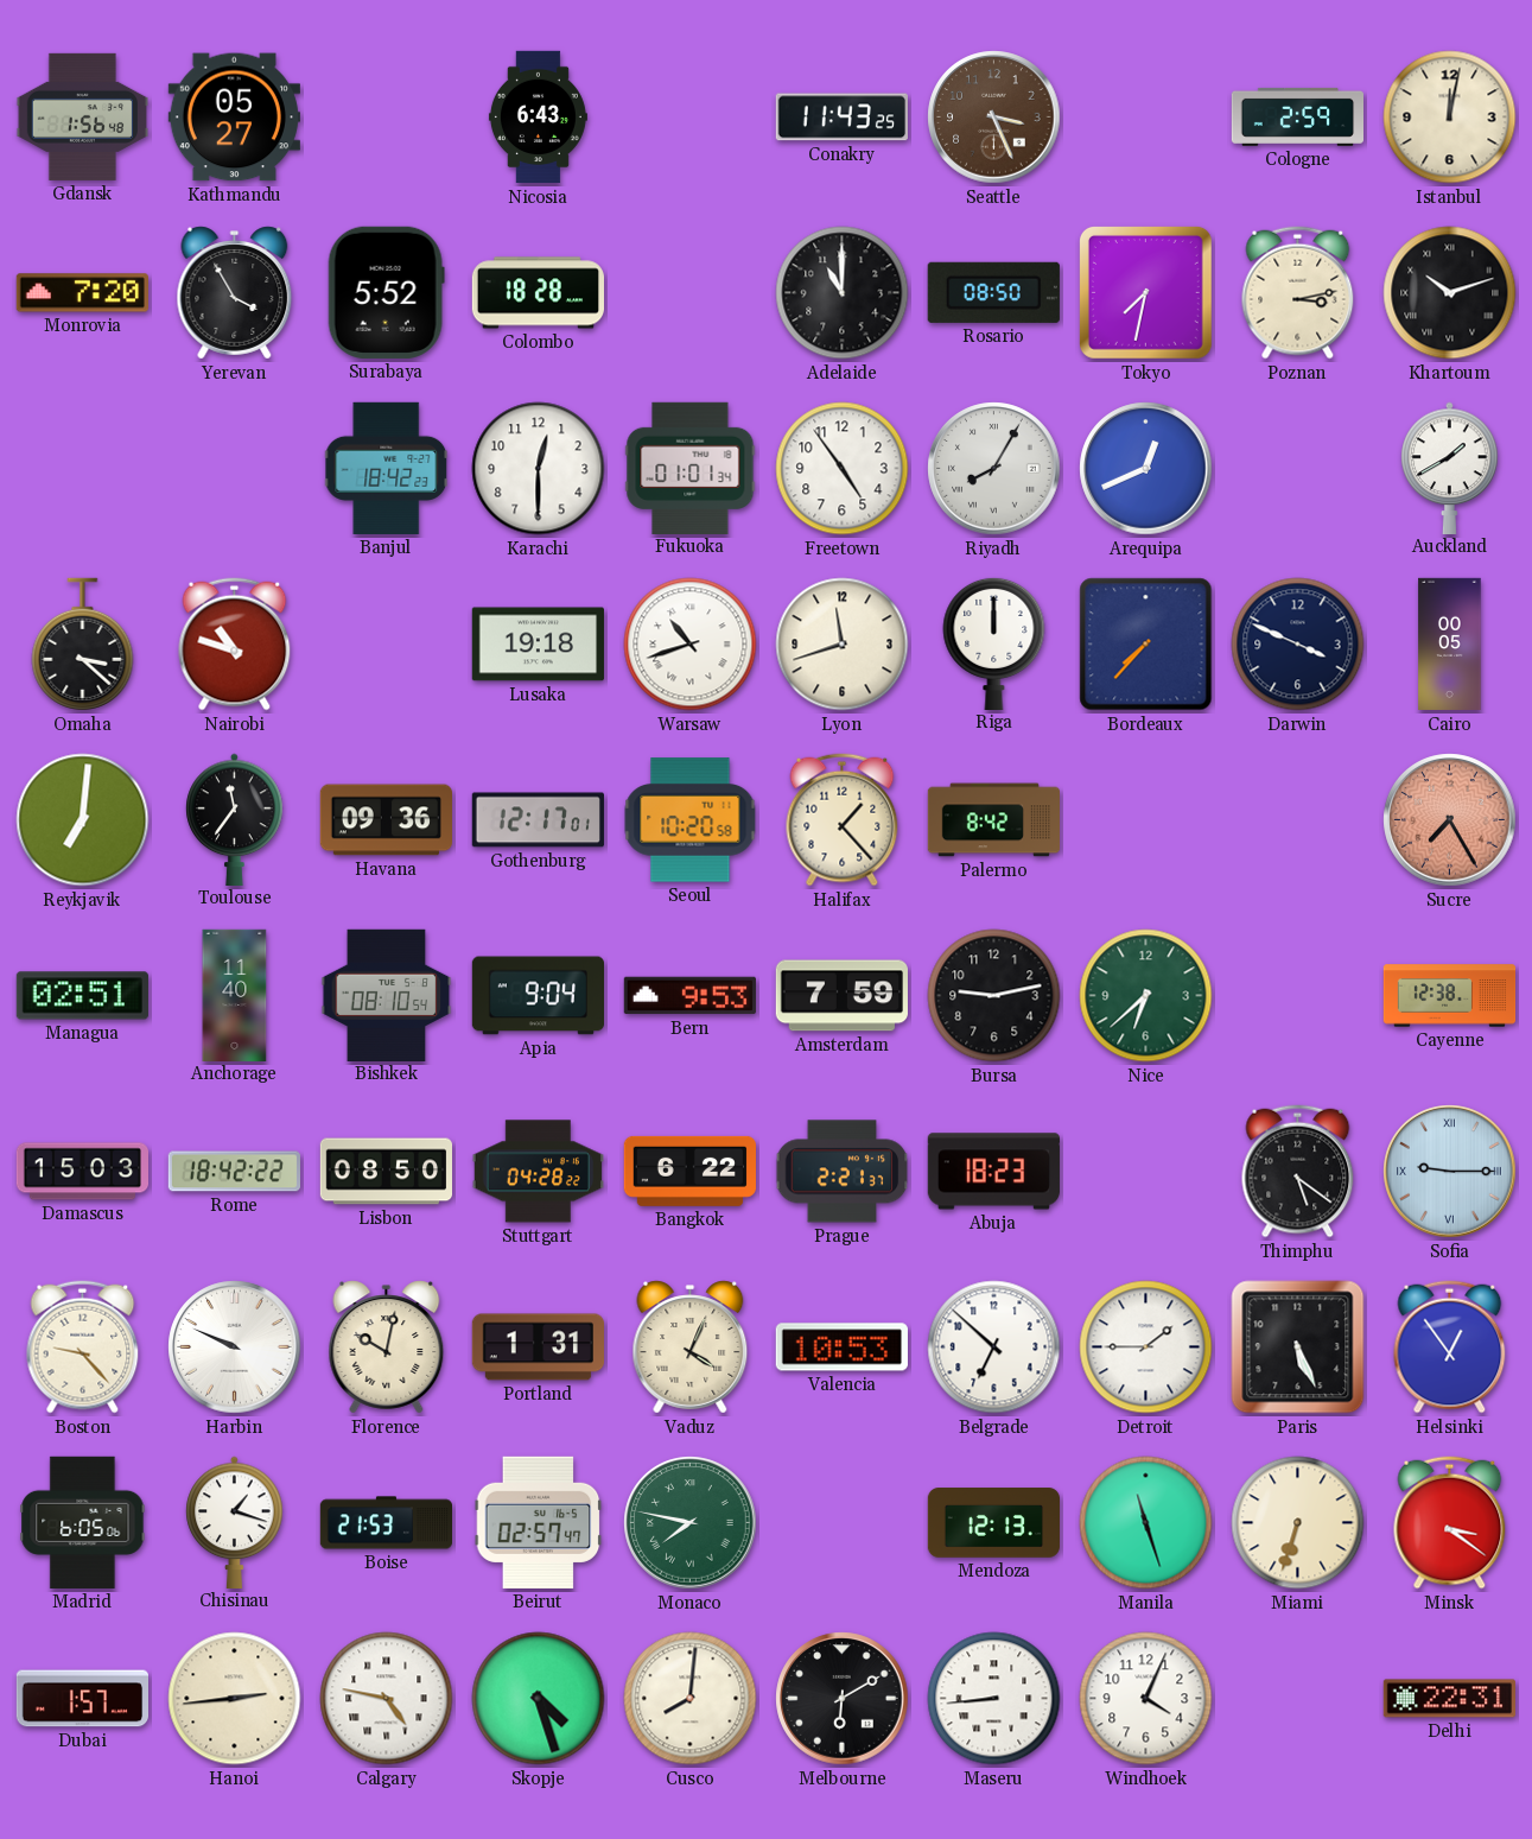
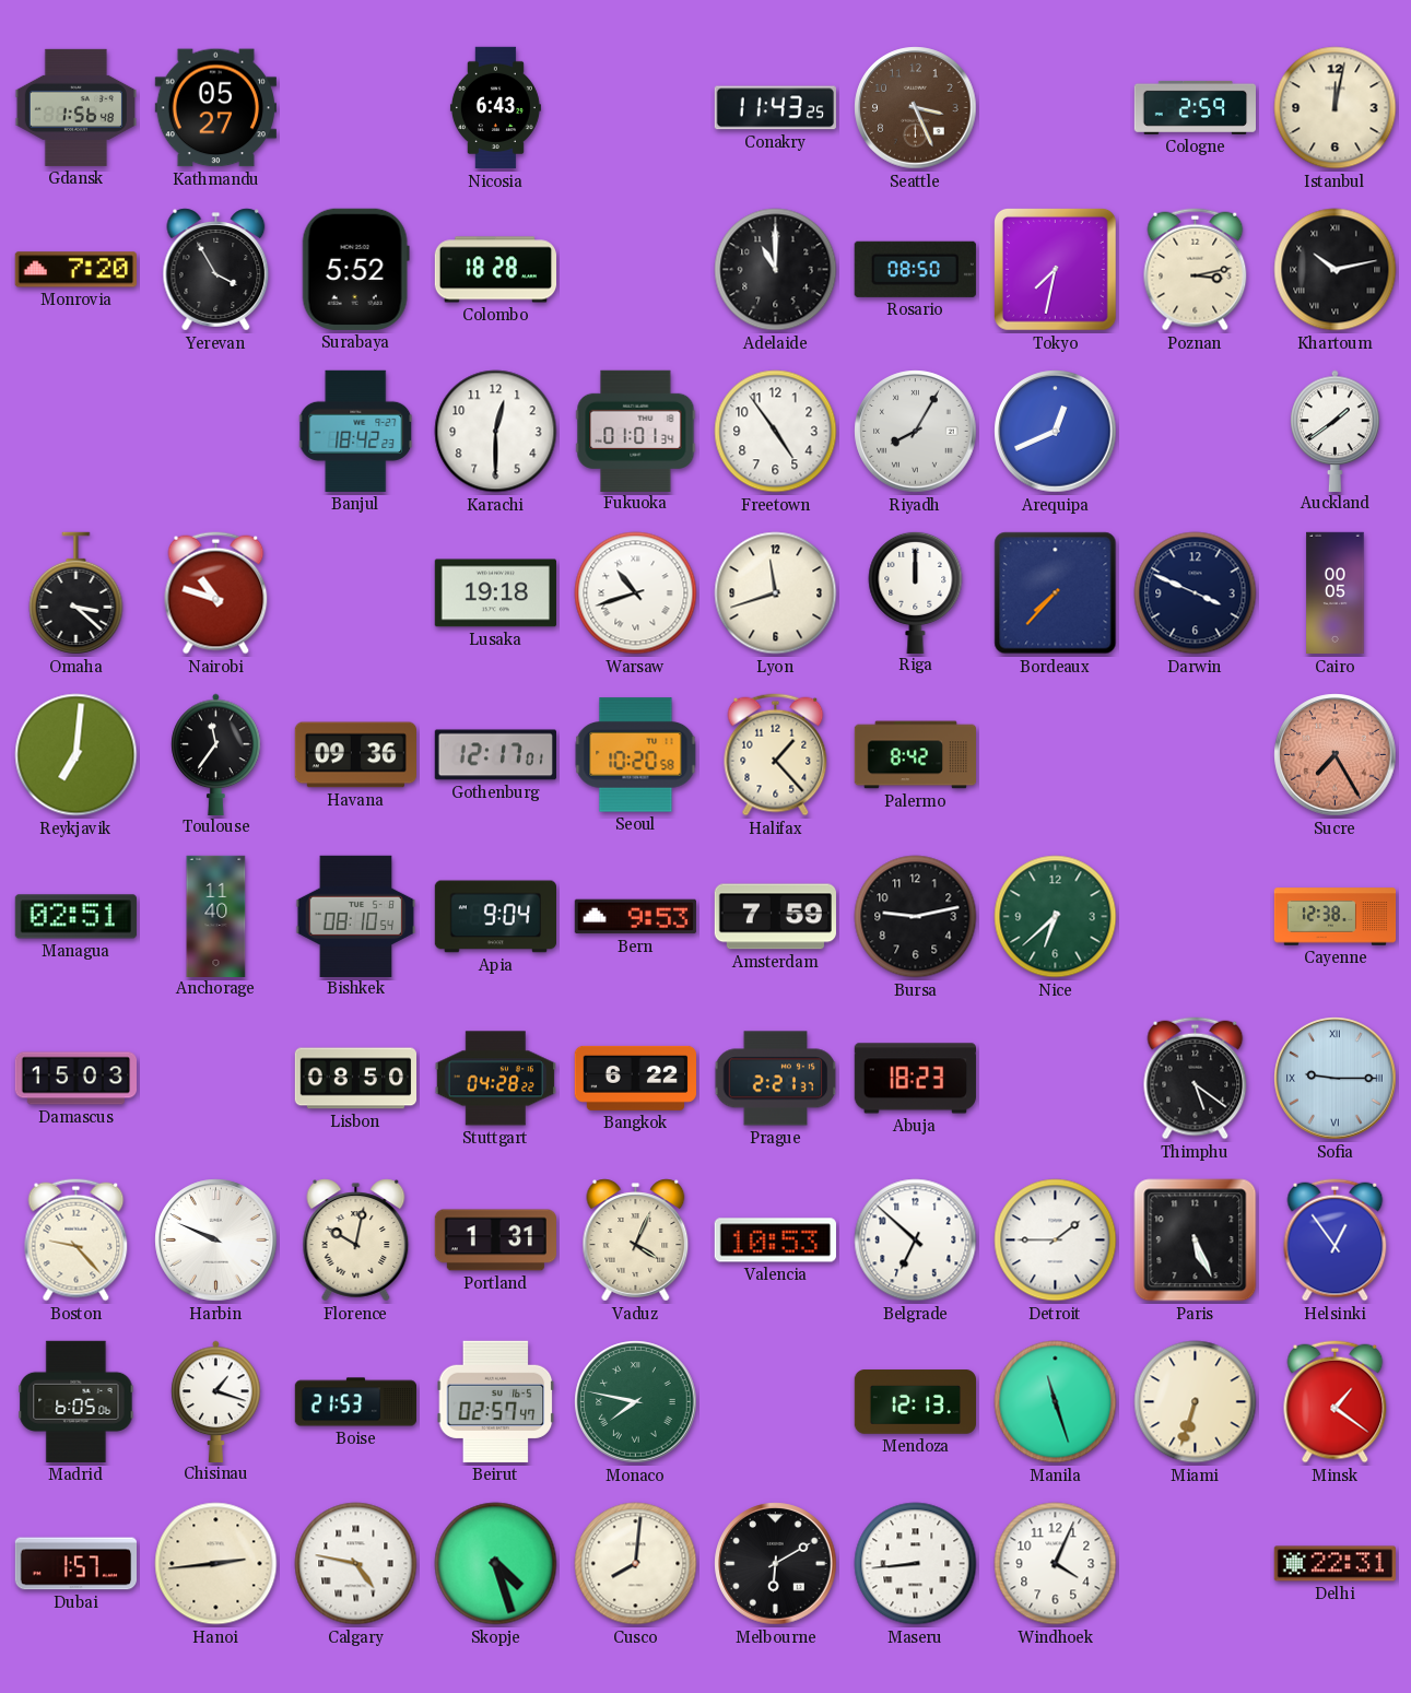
Khartoum: 10:12 -> 10:13 (1336, 270)
Auckland: 1:40 -> 1:39 (1336, 431)
Rome: 18:42 -> none (234, 1172)
Minsk: 3:21 -> 1:21 (1336, 1402)
